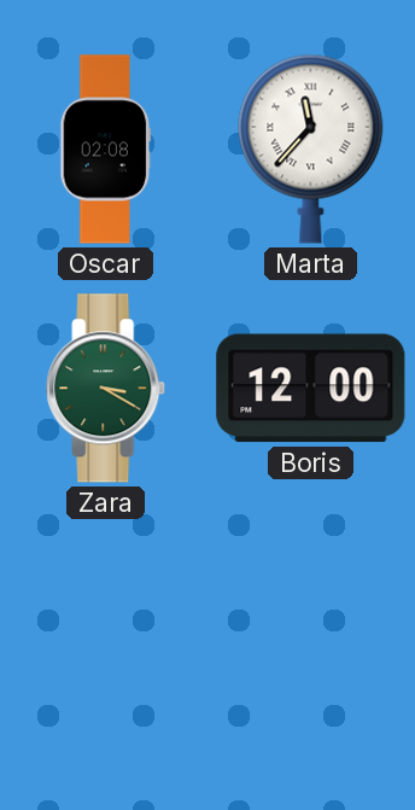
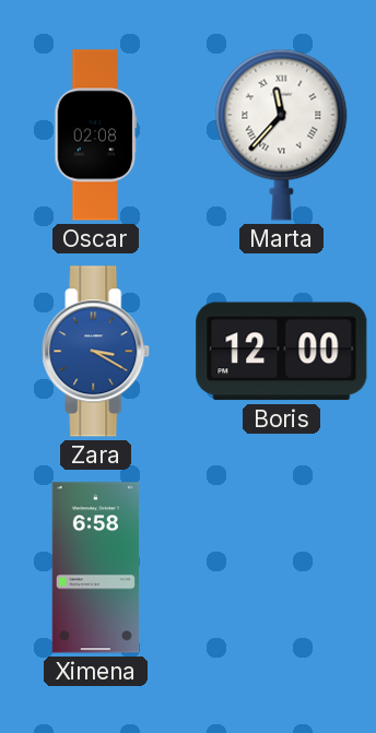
Zara dial: green -> blue (96, 352)
Ximena: none -> 6:58 (95, 568)
